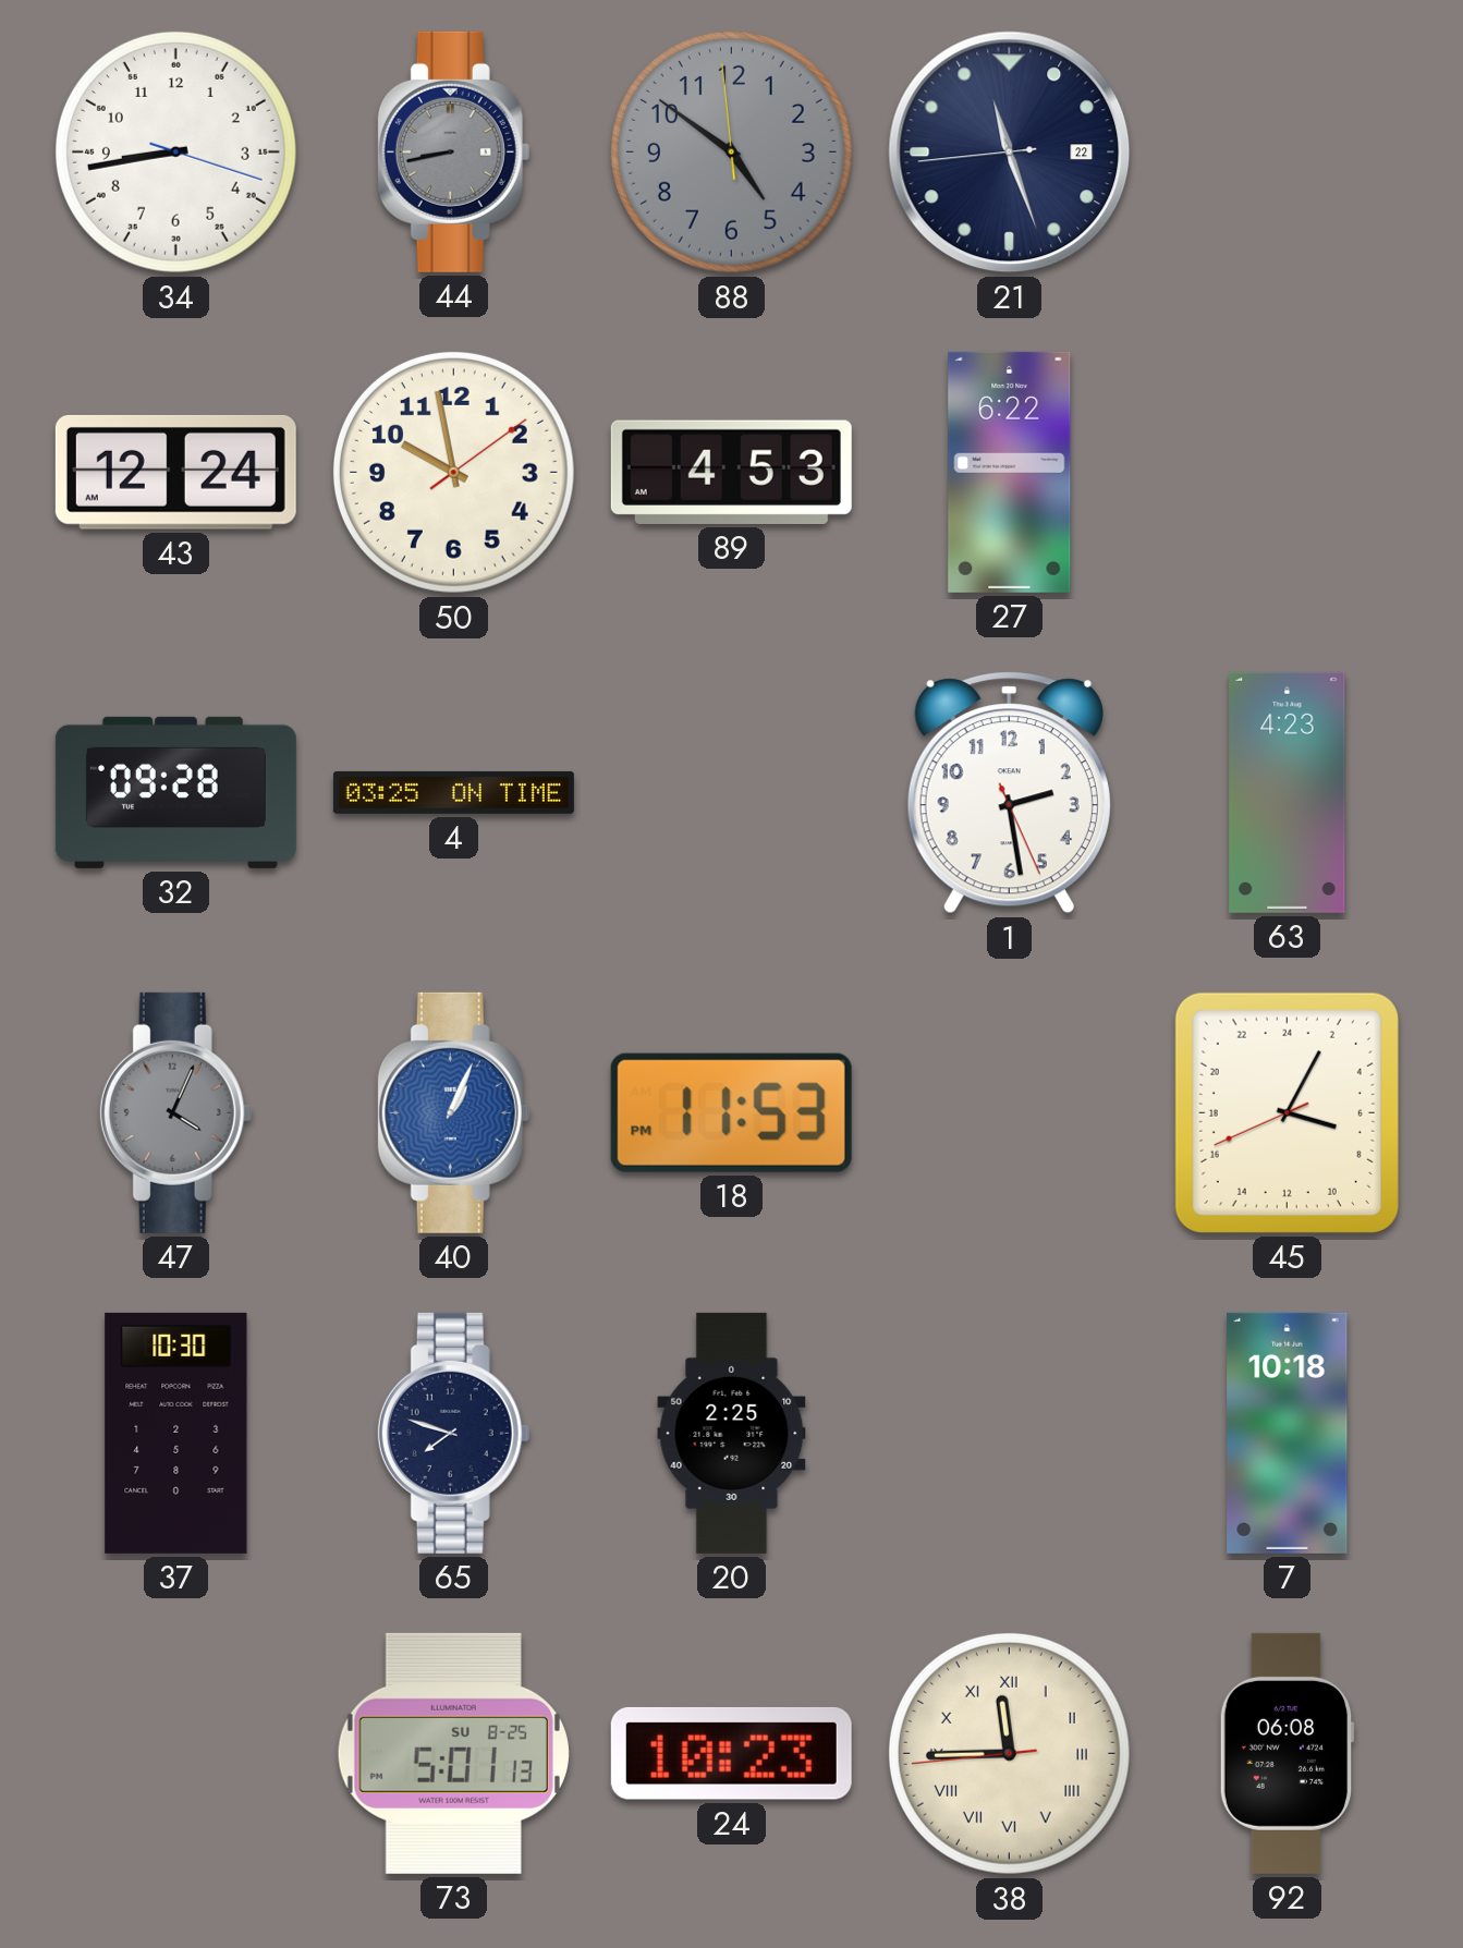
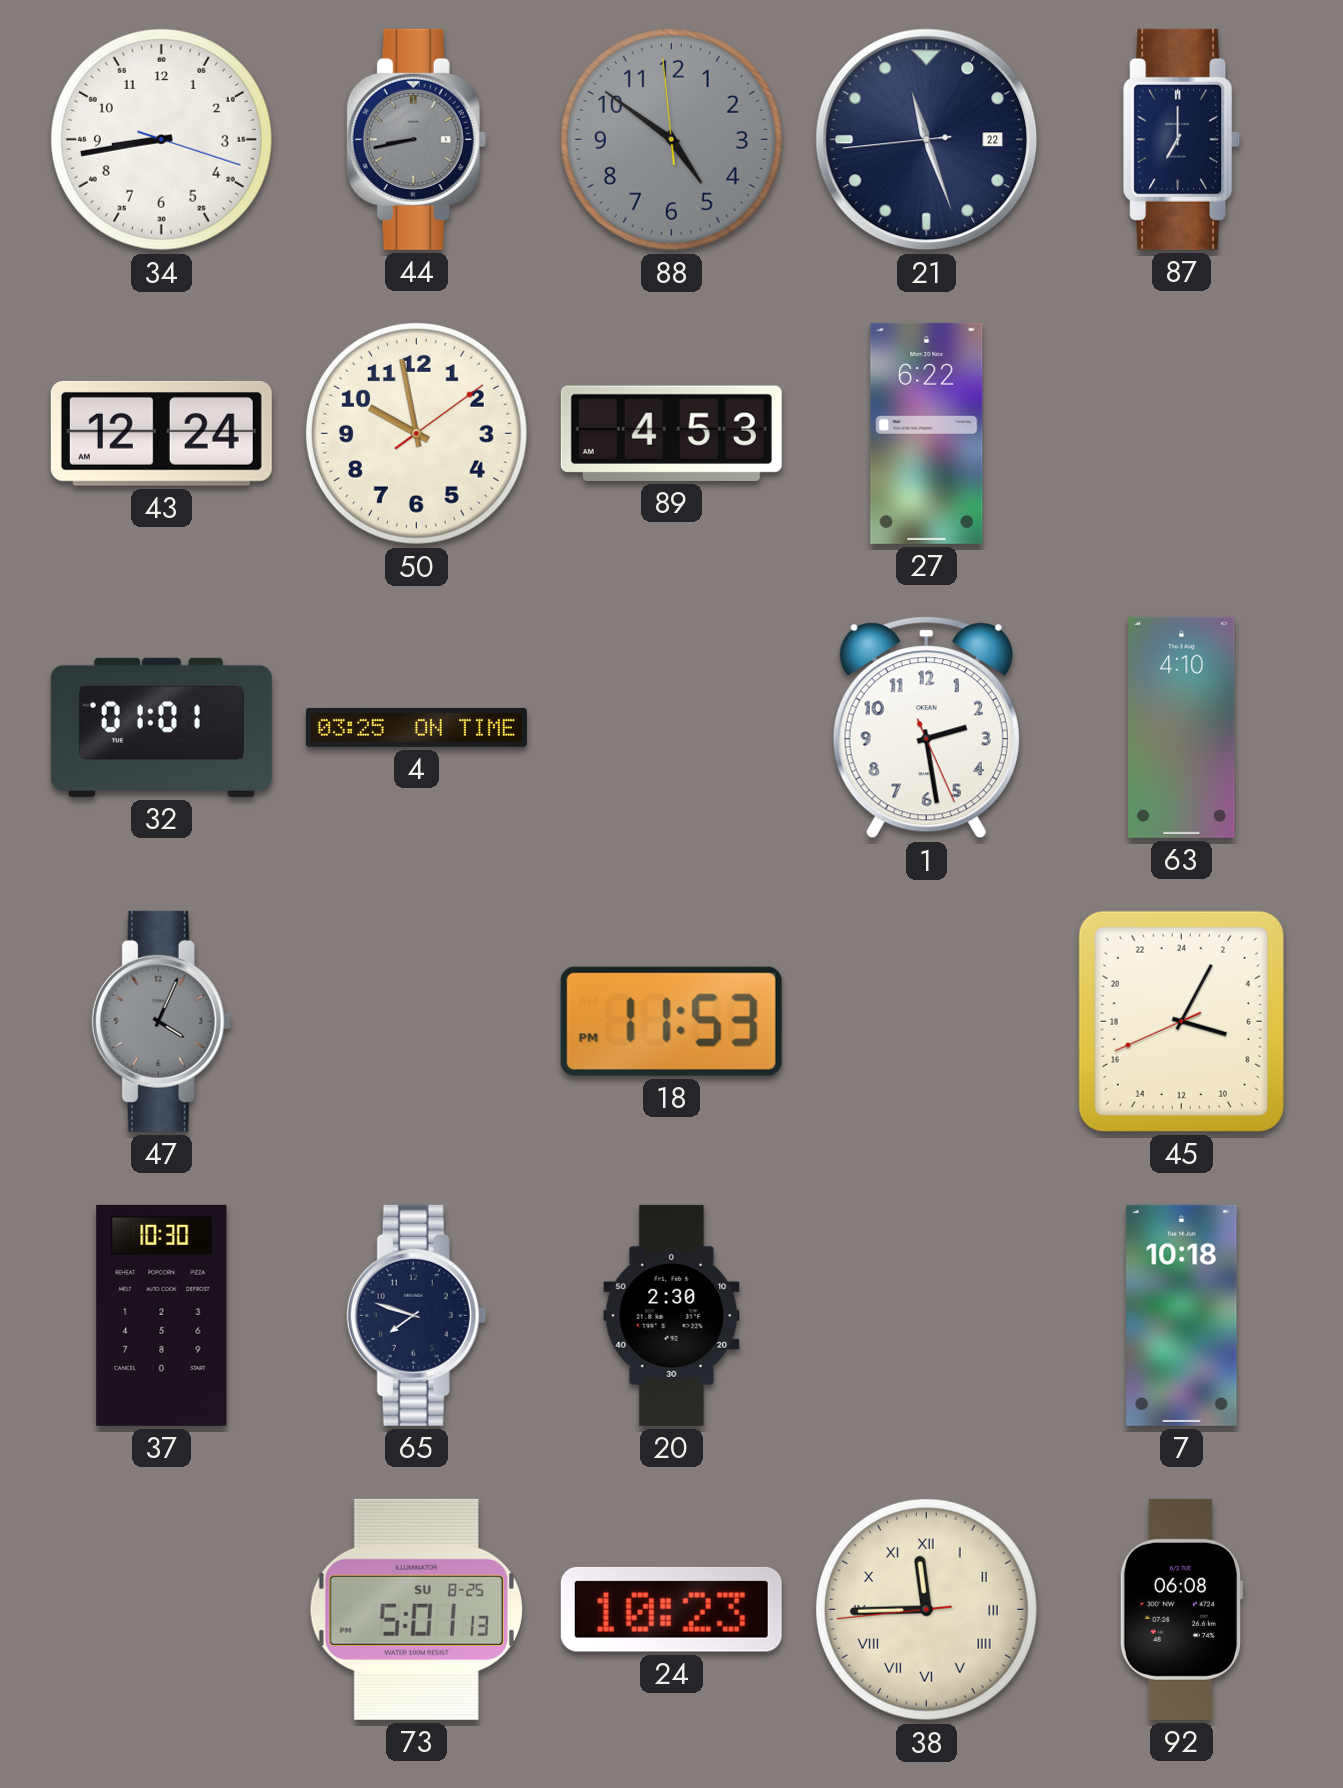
87: none -> 7:00 (1182, 139)
32: 09:28 -> 01:01 (161, 727)
63: 4:23 -> 4:10 (1182, 727)
40: 1:04 -> none (454, 1112)
20: 2:25 -> 2:30 (672, 1315)
